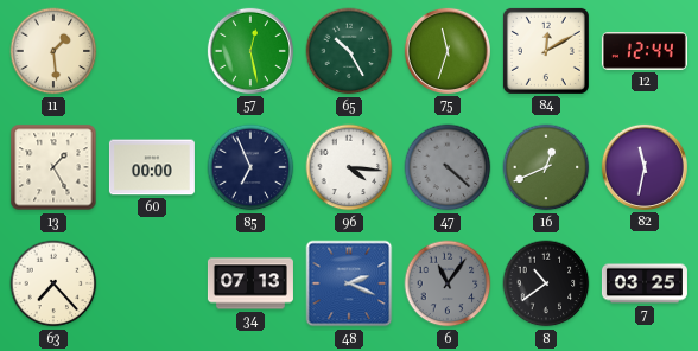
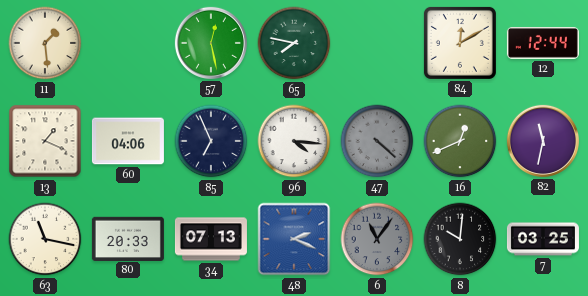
65: 10:25 -> 7:47 (294, 43)
75: 11:33 -> none (448, 51)
13: 1:25 -> 1:19 (45, 141)
60: 00:00 -> 04:06 (128, 141)
63: 7:23 -> 11:17 (45, 239)
80: none -> 20:33 (128, 238)
8: 10:39 -> 10:01 (460, 239)
